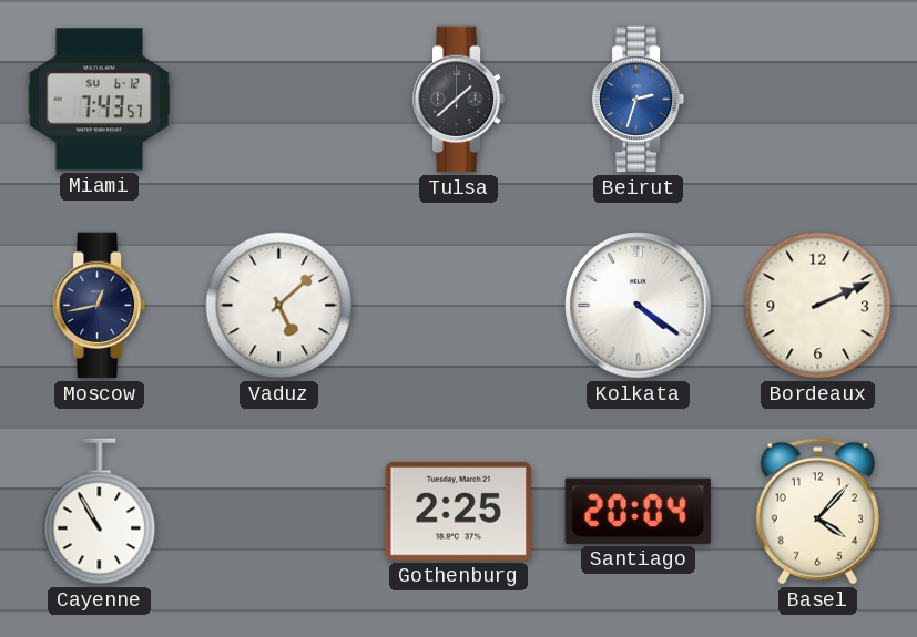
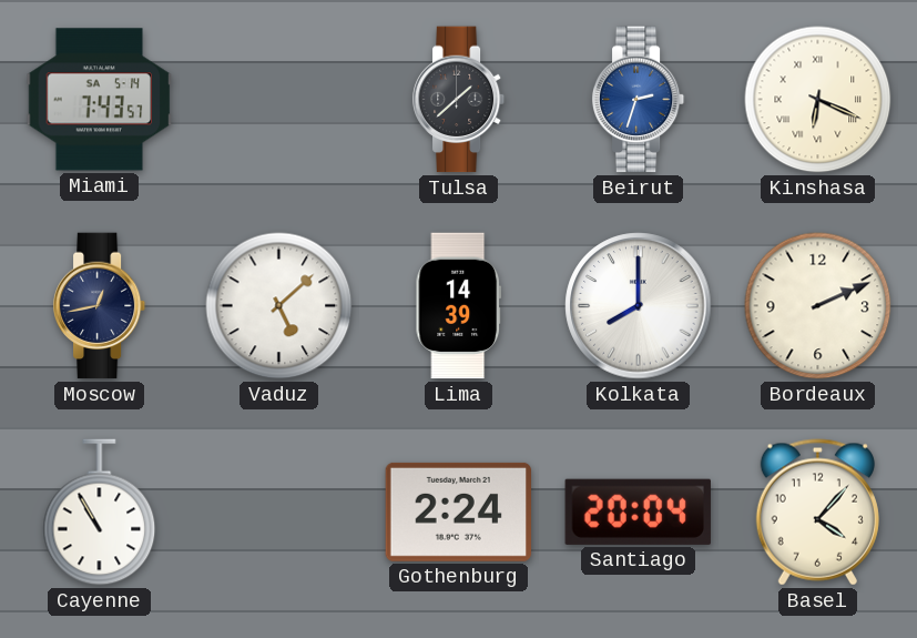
Miami date: SU 6-12 -> SA 5-14 (100, 100)
Kinshasa: none -> 6:19 (818, 100)
Lima: none -> 14:39 (459, 306)
Kolkata: 4:21 -> 8:00 (639, 306)
Gothenburg: 2:25 -> 2:24 (459, 512)
